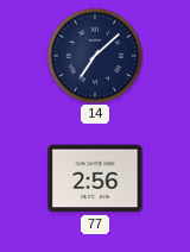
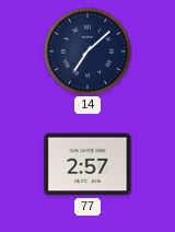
77: 2:56 -> 2:57 (87, 164)
